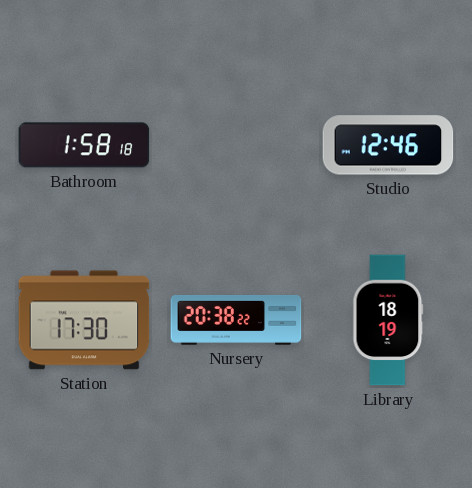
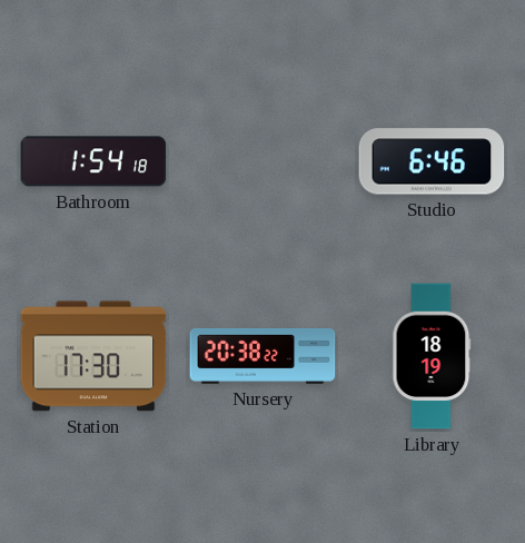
Bathroom: 1:58 -> 1:54 (93, 161)
Studio: 12:46 -> 6:46 (432, 161)
